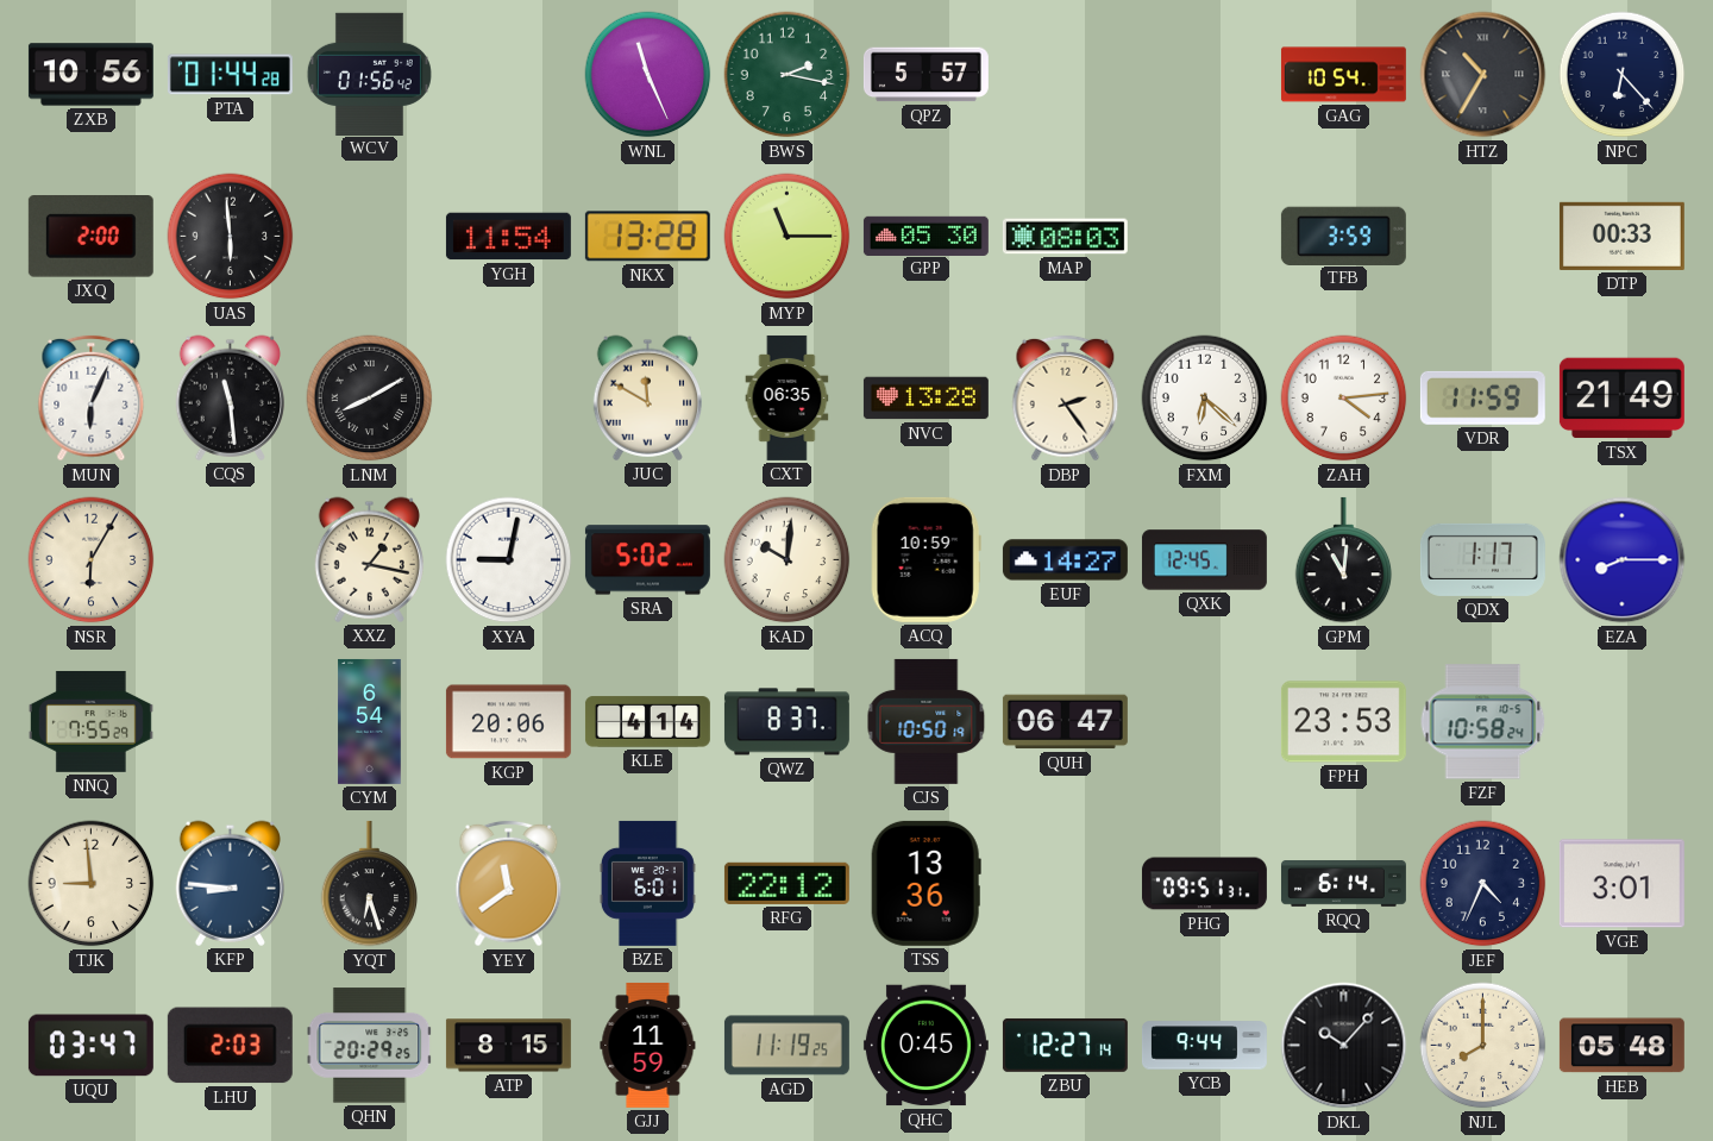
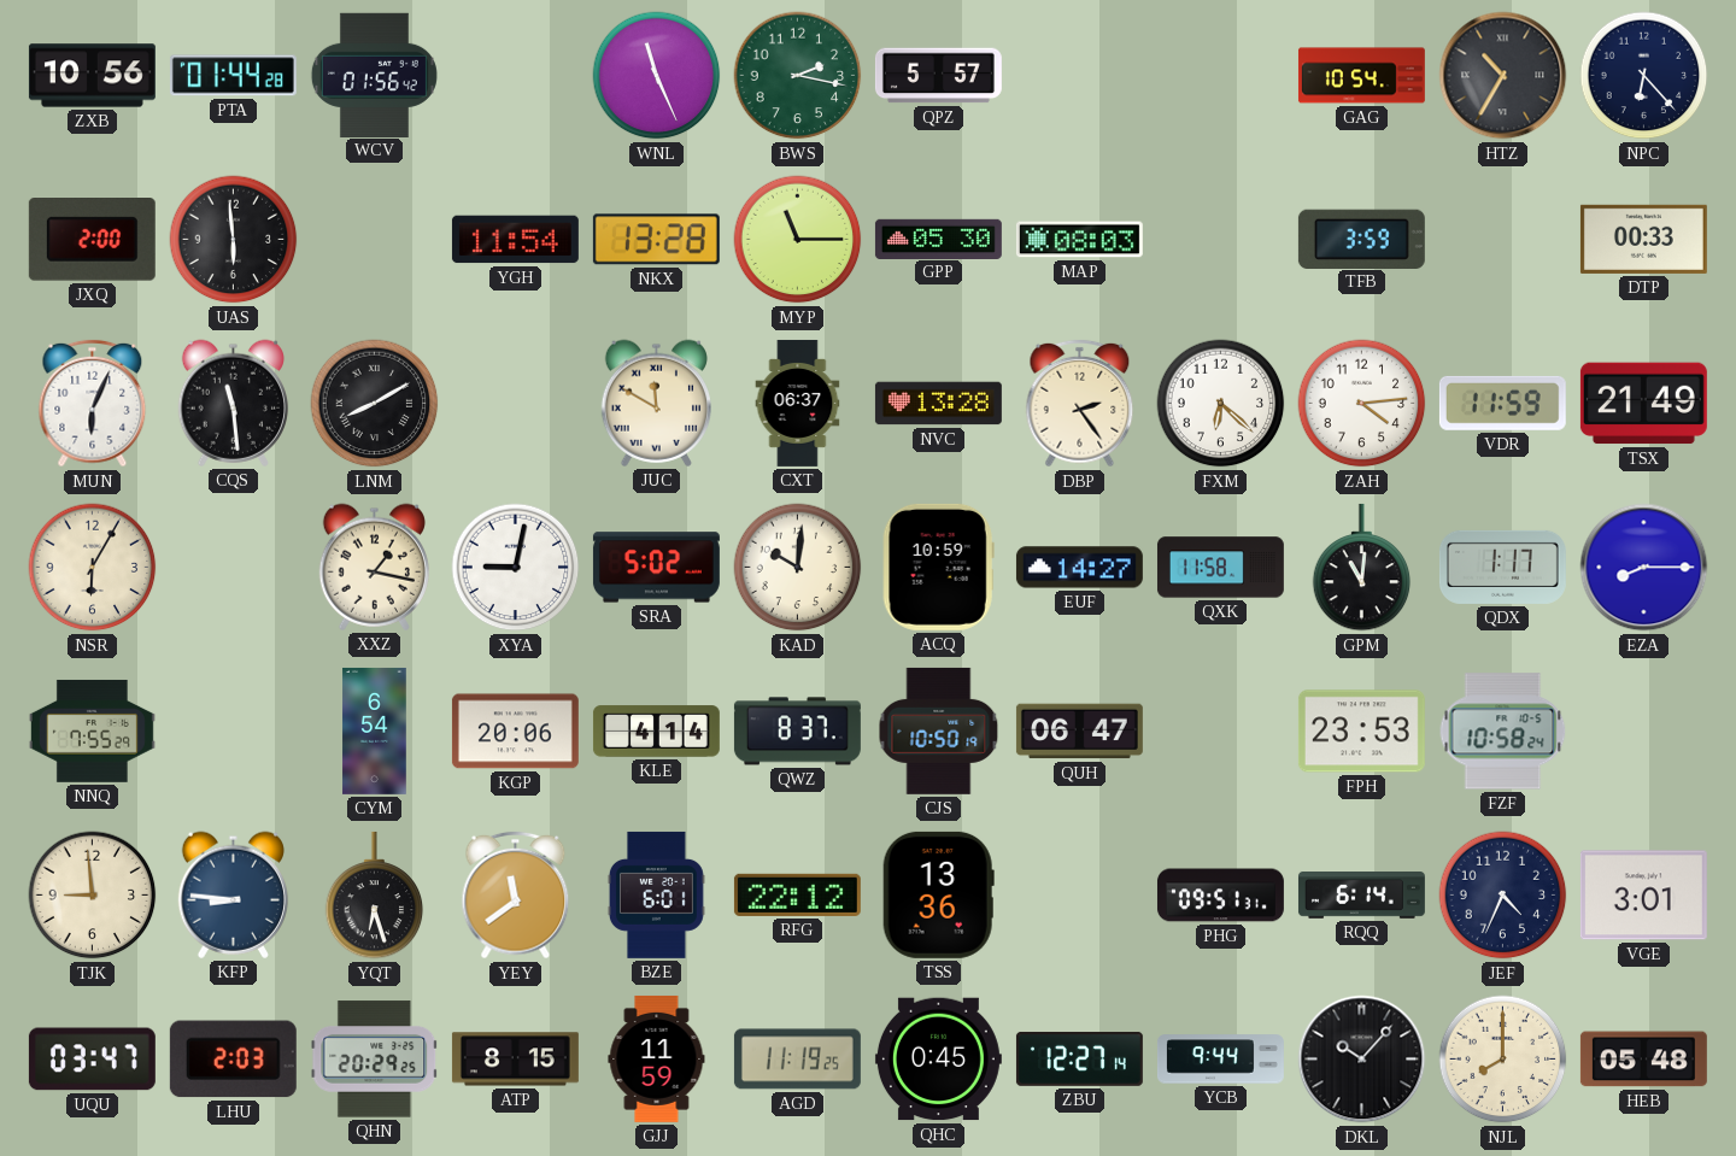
CXT: 06:35 -> 06:37 (798, 403)
QXK: 12:45 -> 11:58 (1220, 568)
